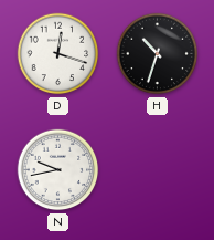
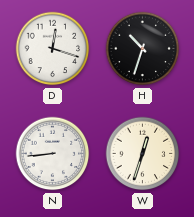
N: 9:43 -> 8:44 (53, 154)
W: none -> 12:33 (143, 154)
